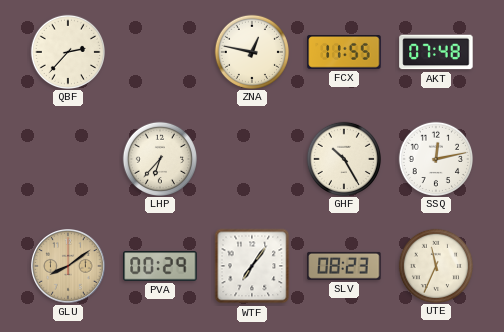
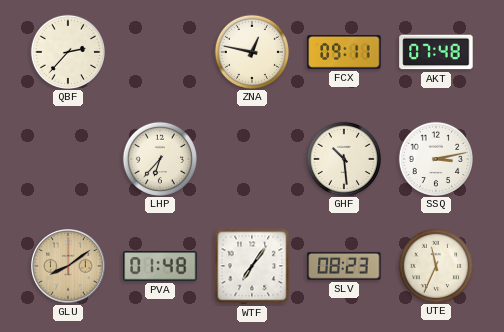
FCX: 11:55 -> 09:11 (344, 53)
GHF: 10:25 -> 10:29 (343, 158)
SSQ: 12:13 -> 3:13 (435, 158)
PVA: 00:29 -> 01:48 (160, 266)
